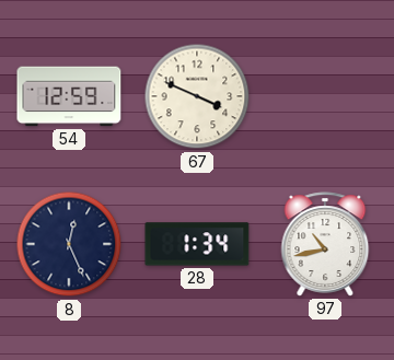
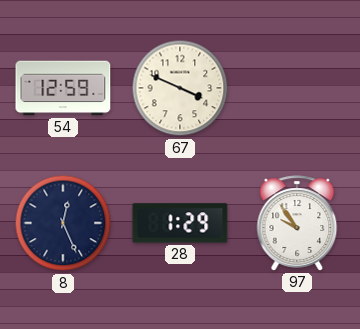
28: 1:34 -> 1:29 (180, 223)
97: 10:43 -> 9:54 (297, 223)
